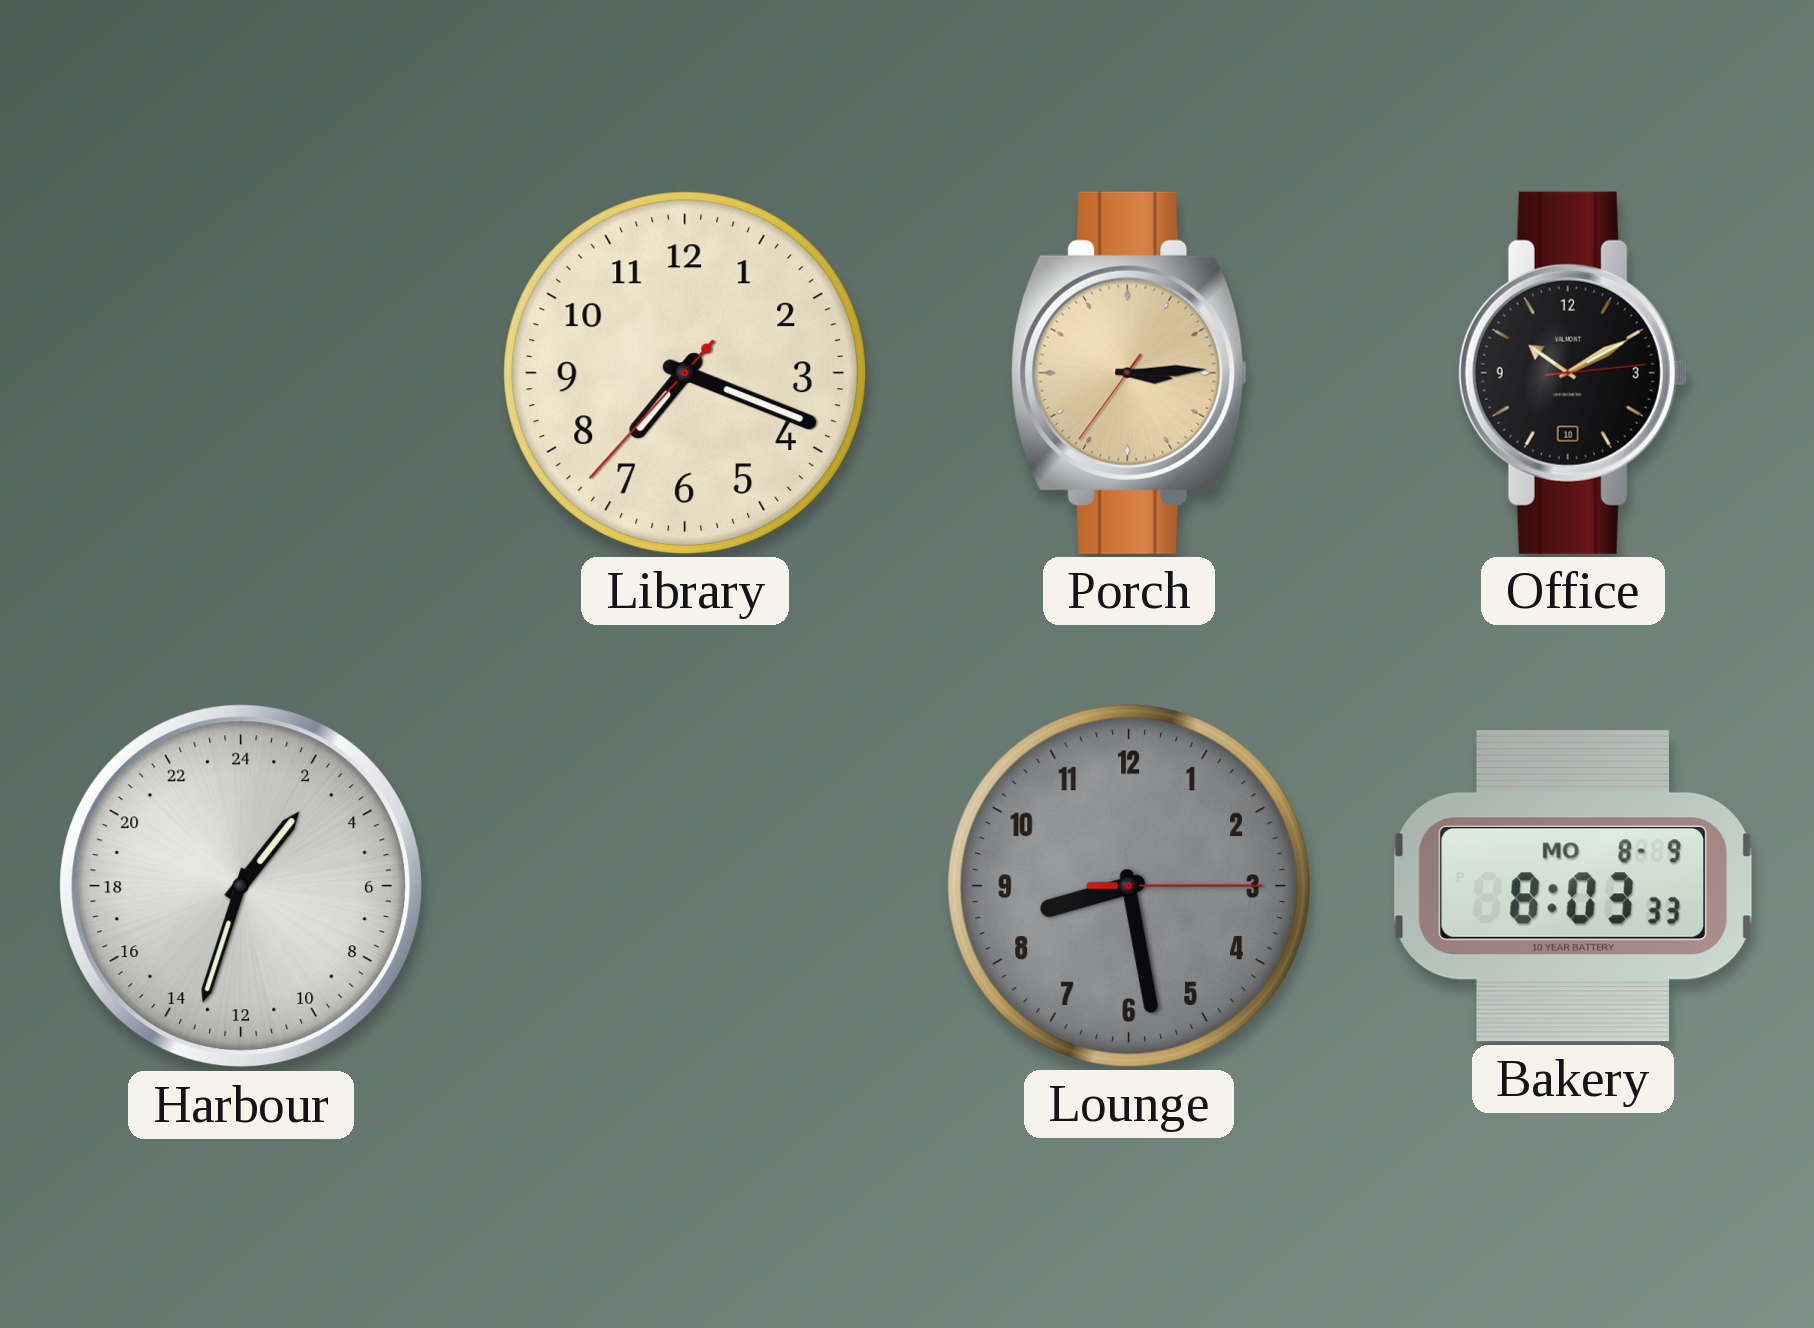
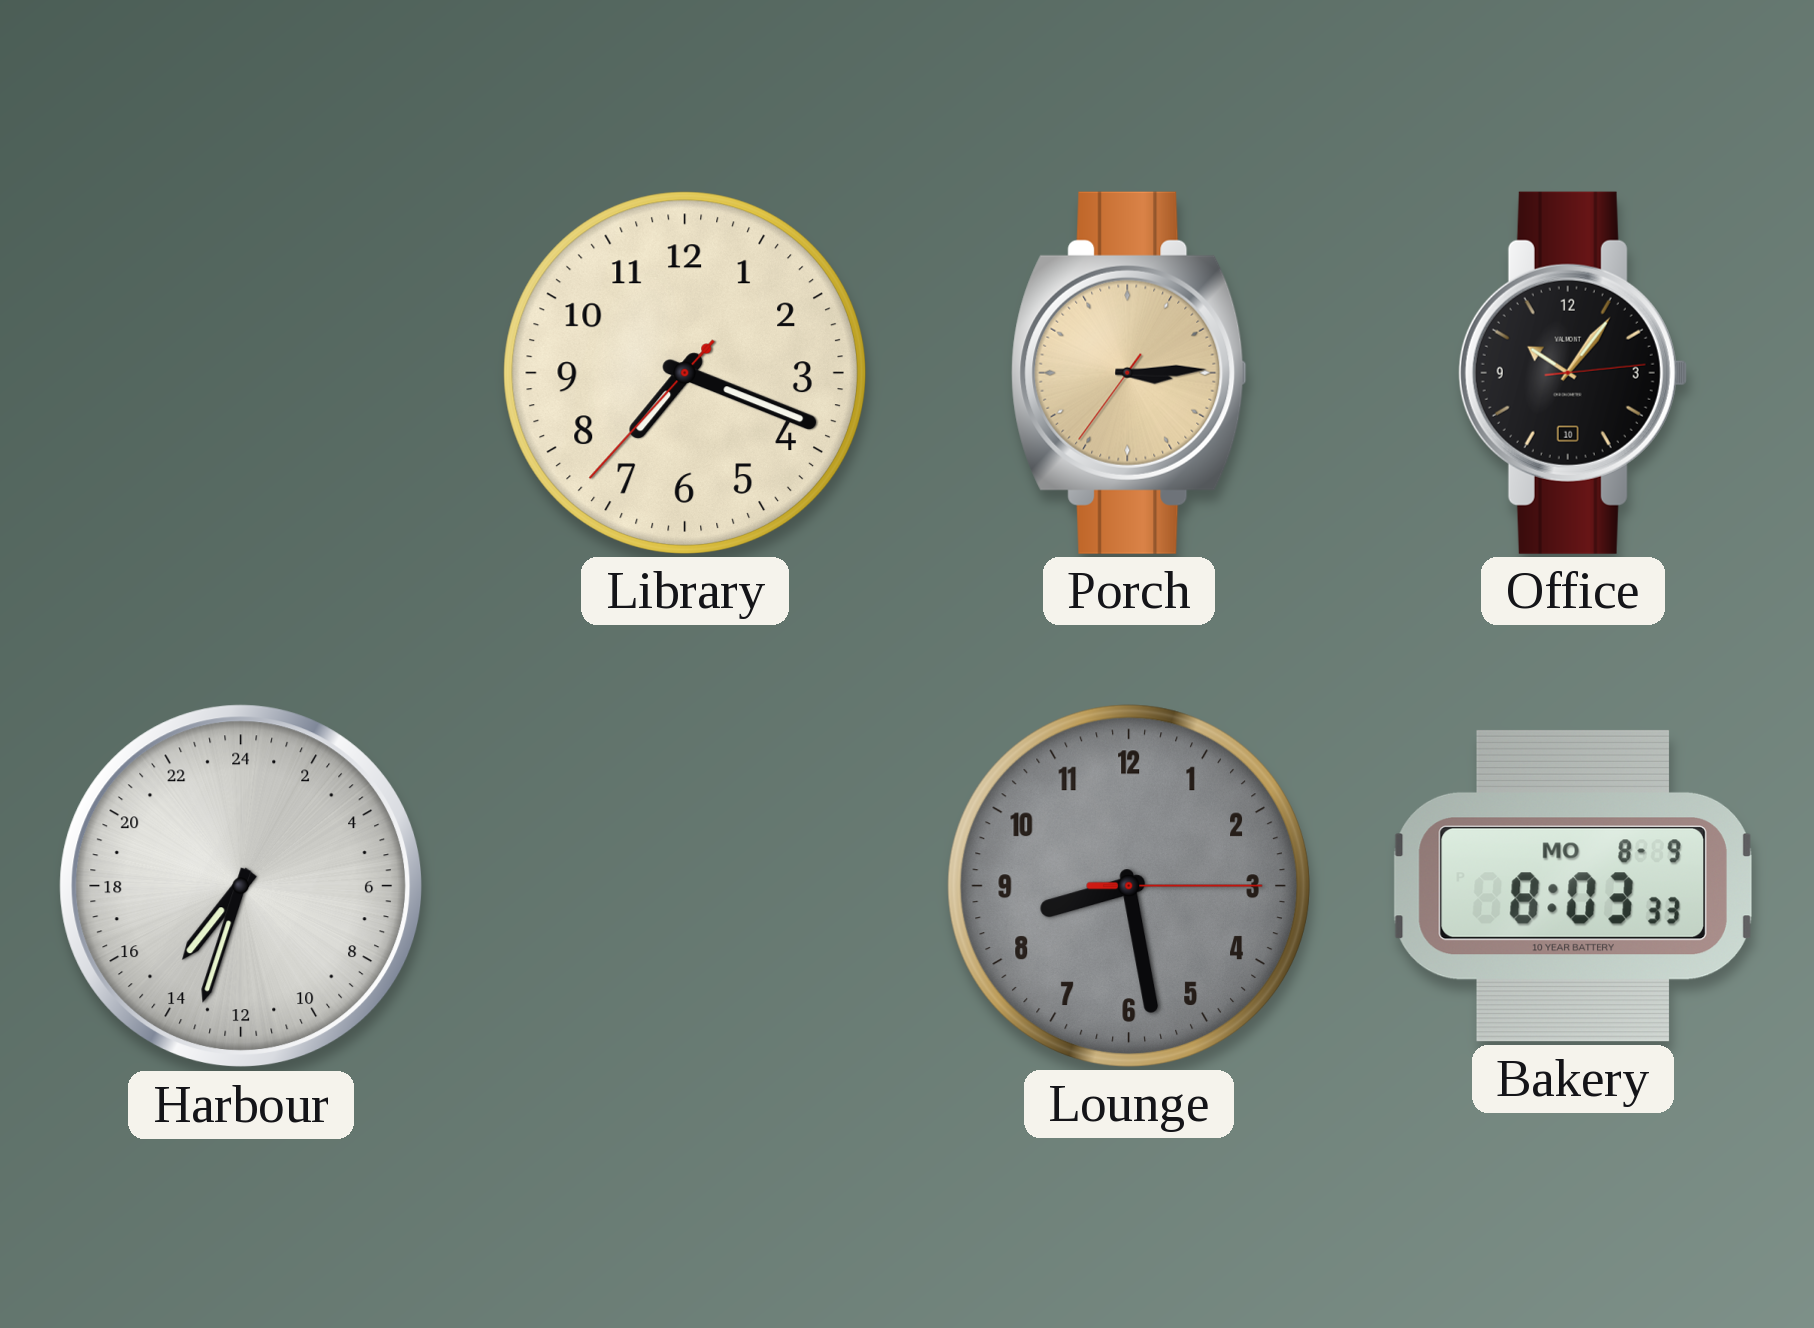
Office: 10:10 -> 10:06 (1573, 373)
Harbour: 2:33 -> 14:33 (241, 886)
